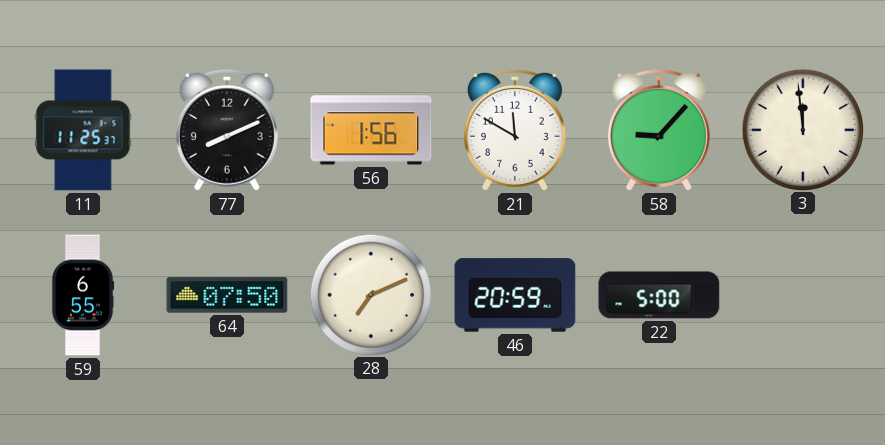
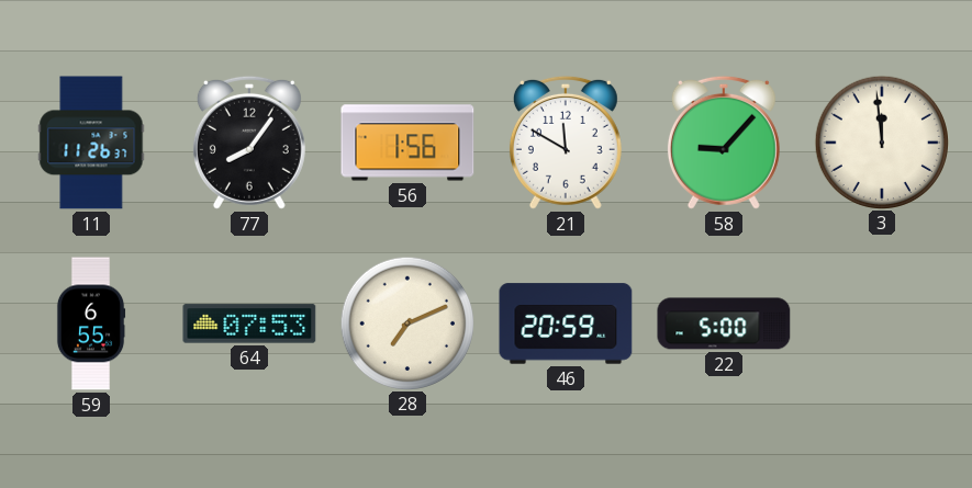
11: 11:25 -> 11:26 (91, 143)
77: 8:11 -> 8:06 (249, 143)
64: 07:50 -> 07:53 (249, 324)
